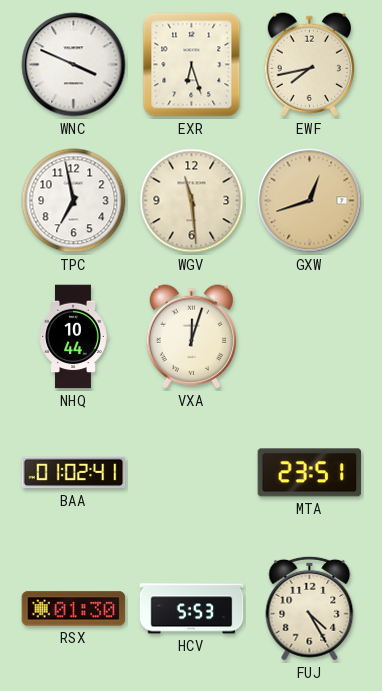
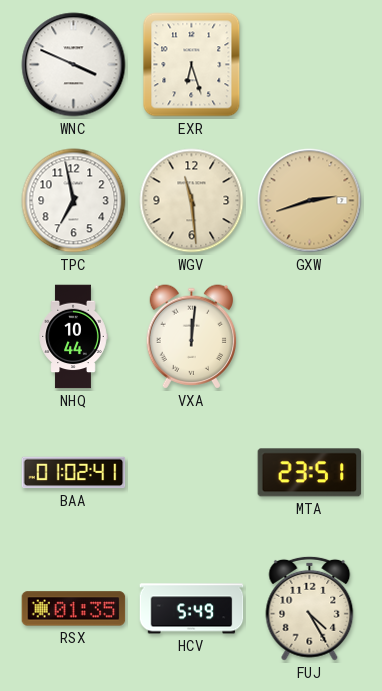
EWF: 7:43 -> none (309, 65)
GXW: 12:42 -> 2:42 (310, 201)
VXA: 12:03 -> 12:01 (191, 337)
RSX: 01:30 -> 01:35 (74, 609)
HCV: 5:53 -> 5:49 (192, 609)
